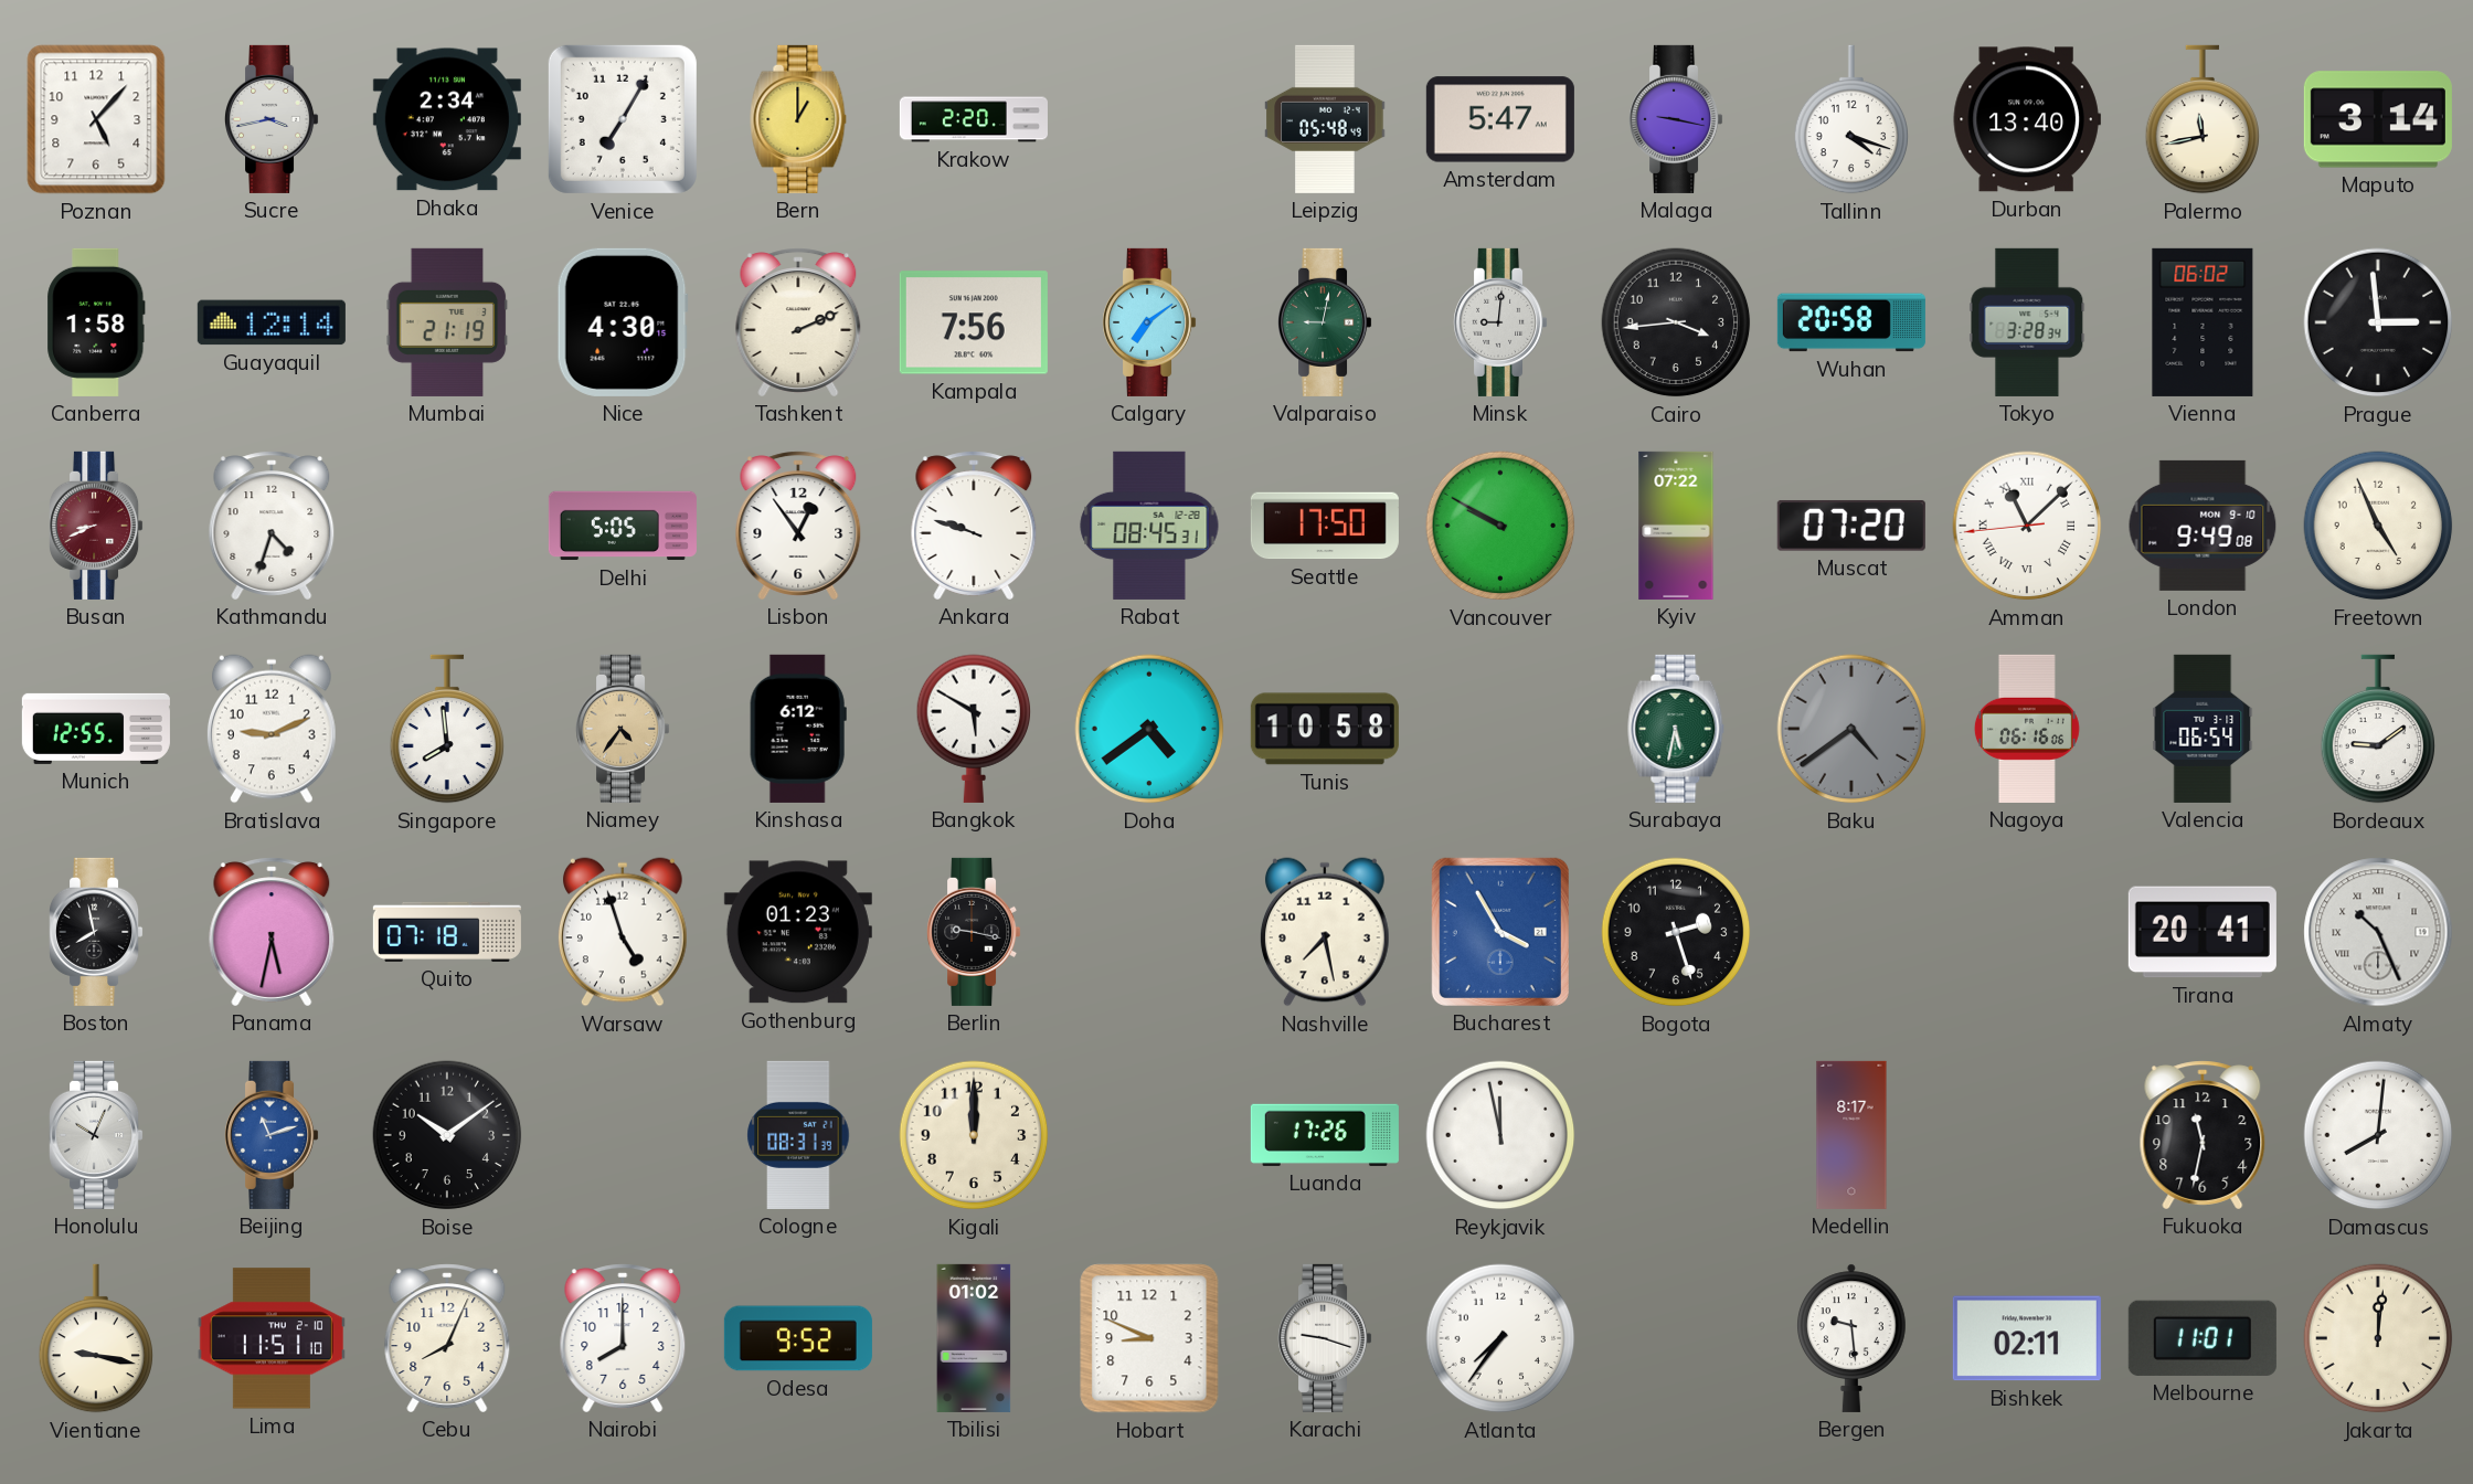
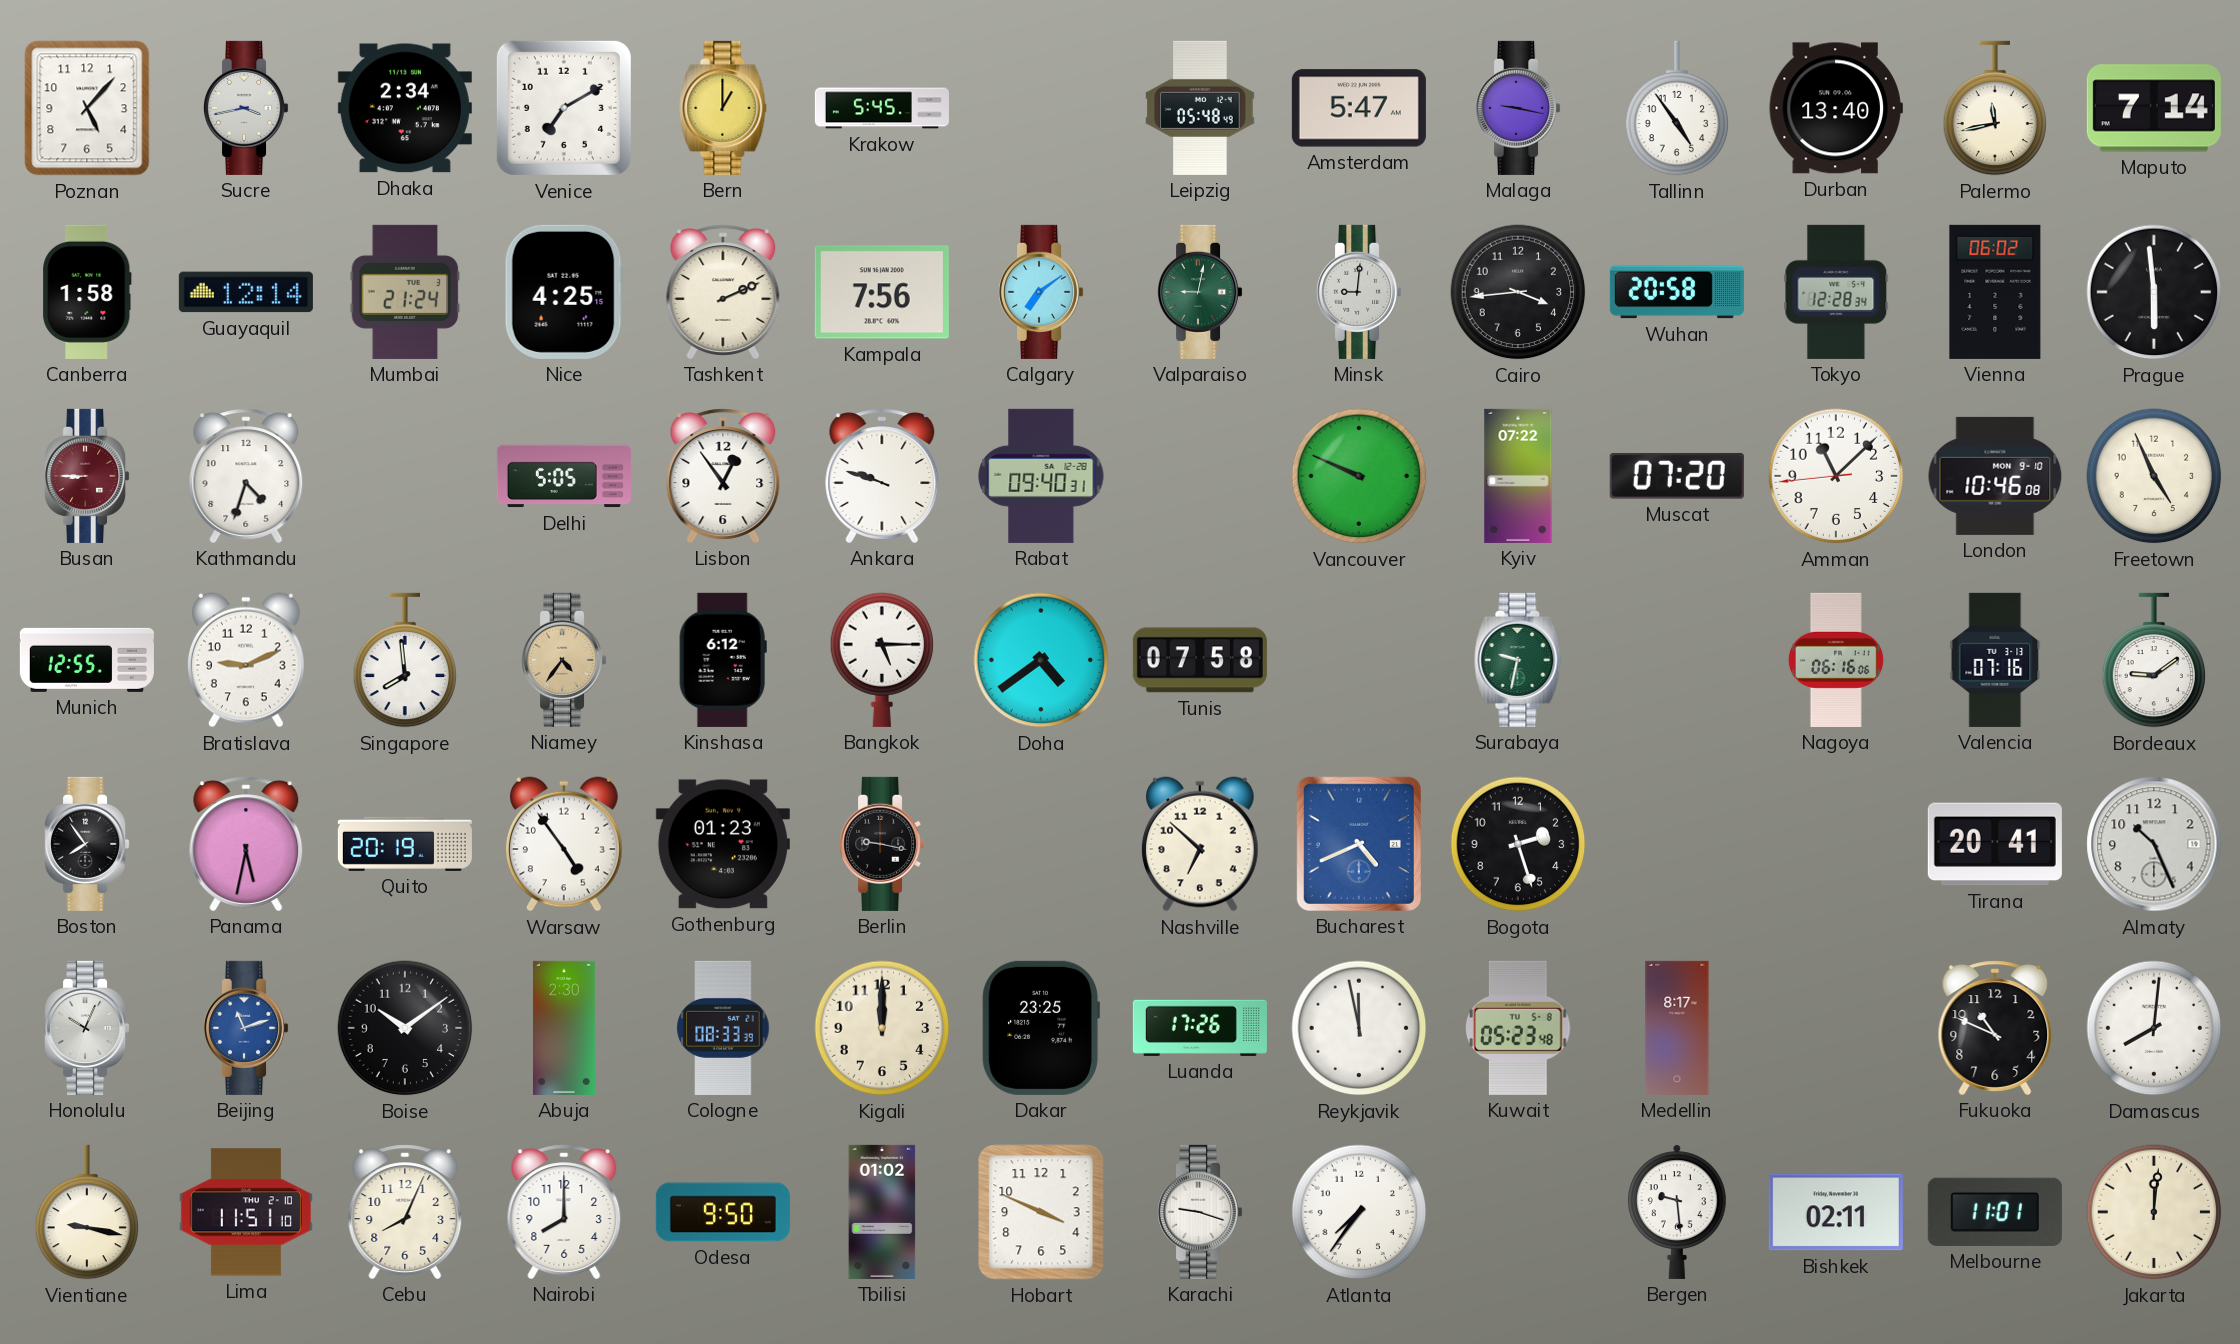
Venice: 7:05 -> 7:10 (564, 108)
Krakow: 2:20 -> 5:45 (882, 108)
Tallinn: 4:18 -> 4:54 (1677, 108)
Maputo: 3:14 -> 7:14 (2154, 108)
Mumbai: 21:19 -> 21:24 (405, 292)
Nice: 4:30 -> 4:25 (564, 292)
Tokyo: 3:28 -> 12:28 (1836, 292)
Prague: 2:59 -> 5:59 (2154, 292)
Busan: 8:41 -> 8:45 (88, 476)
Rabat: 08:45 -> 09:40 (1041, 476)
Seattle: 17:50 -> none (1325, 526)
Vancouver: 9:50 -> 9:49 (1359, 476)
Amman numerals: Roman -> Arabic (1836, 476)
London: 9:49 -> 10:46 (1995, 476)
Bangkok: 5:50 -> 5:15 (882, 660)
Tunis: 10:58 -> 07:58 (1200, 660)
Surabaya: 5:32 -> 9:32 (1518, 660)
Baku: 4:39 -> none (1851, 729)
Valencia: 06:54 -> 07:16 (1995, 660)
Boston: 7:58 -> 7:54 (88, 844)
Quito: 07:18 -> 20:19 (405, 844)
Warsaw: 4:57 -> 4:54 (564, 844)
Nashville: 7:28 -> 6:52 (1200, 844)
Bucharest: 3:55 -> 4:41 (1359, 844)
Almaty numerals: Roman -> Arabic (2154, 844)
Abuja: none -> 2:30 (564, 1028)
Cologne: 08:31 -> 08:33 (723, 1028)
Dakar: none -> 23:25 (1041, 1028)
Kuwait: none -> 05:23 (1518, 1028)
Fukuoka: 11:32 -> 10:49 (1995, 1028)
Odesa: 9:52 -> 9:50 (723, 1212)
Hobart: 8:49 -> 3:49 (1041, 1212)
